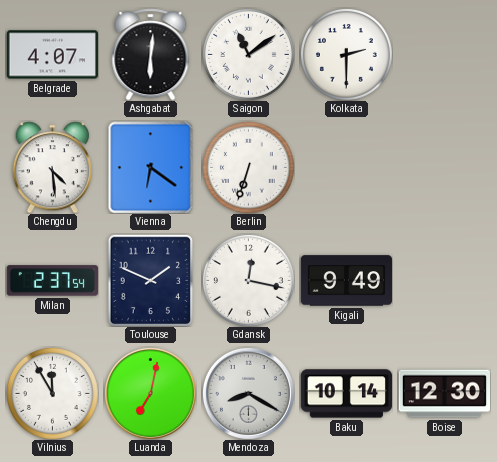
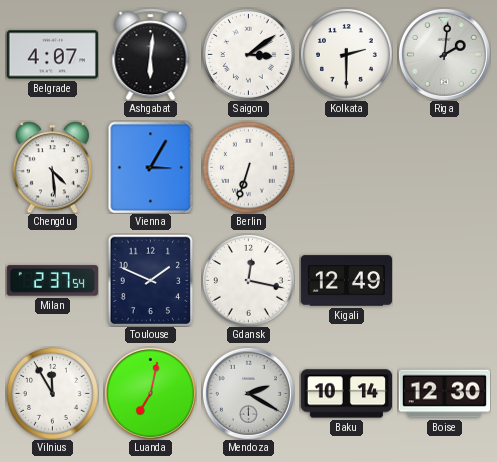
Saigon: 11:09 -> 3:09 (248, 54)
Riga: none -> 2:01 (444, 54)
Vienna: 6:21 -> 3:05 (151, 167)
Kigali: 9:49 -> 12:49 (346, 281)
Mendoza: 8:20 -> 2:20 (248, 393)
